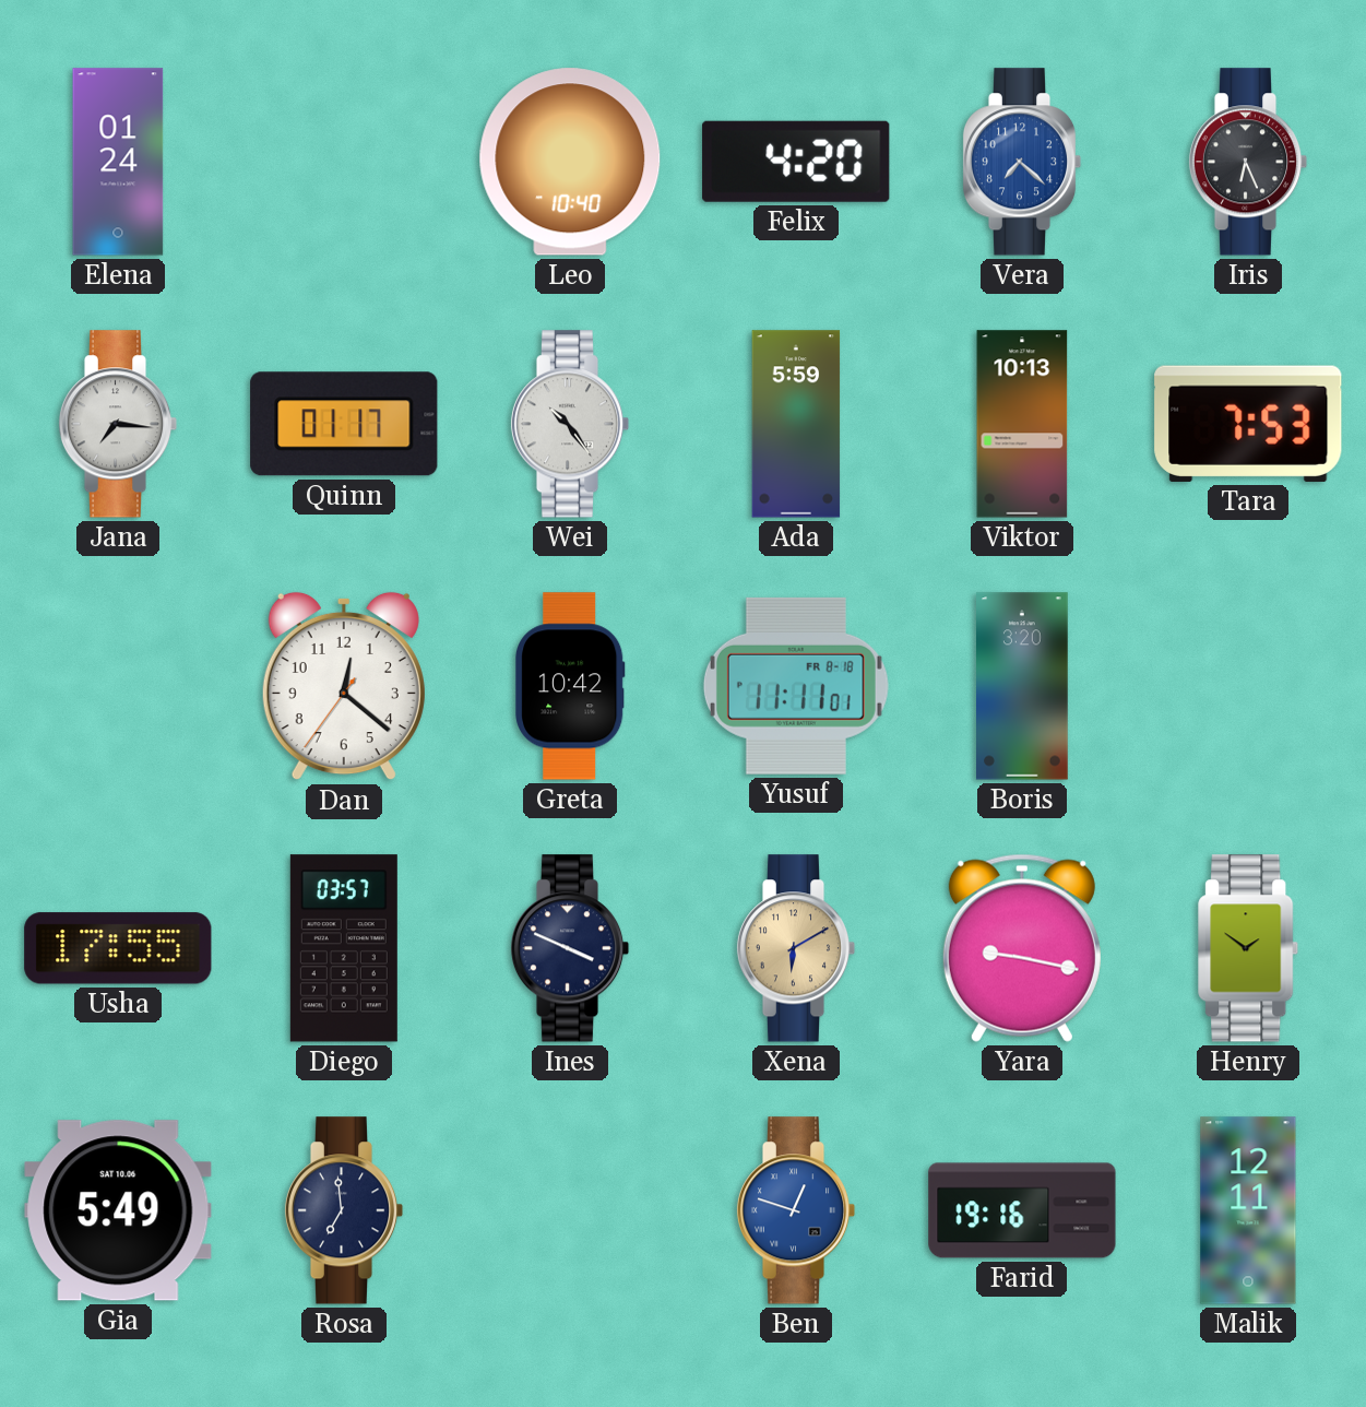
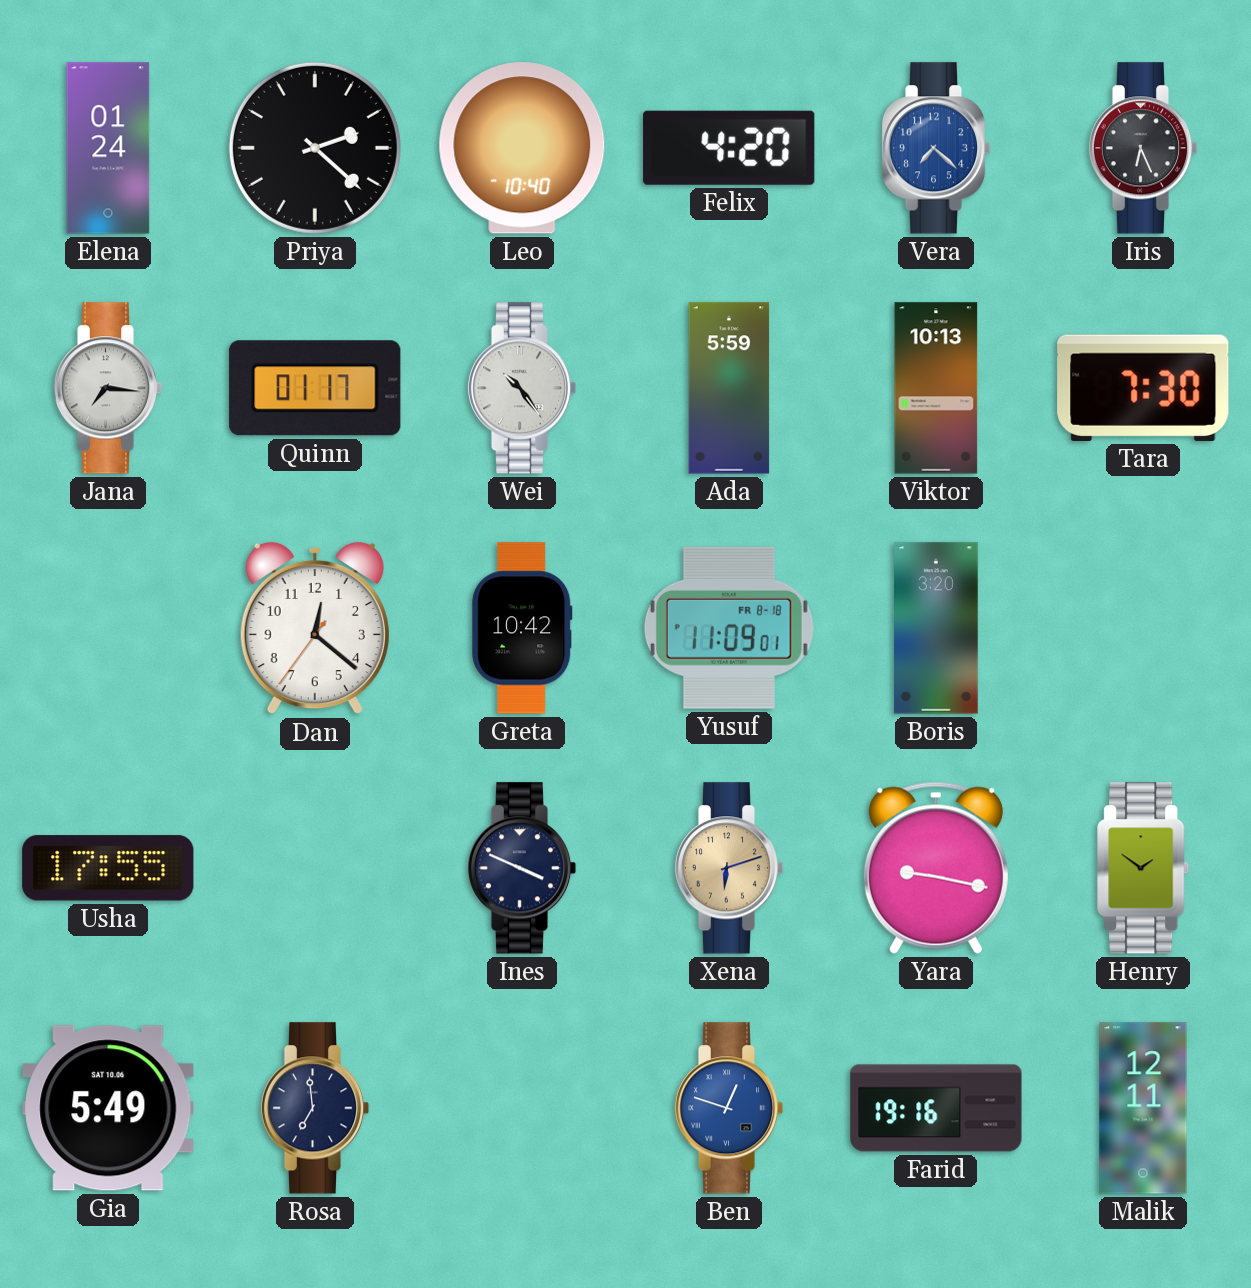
Priya: none -> 2:22 (315, 148)
Tara: 7:53 -> 7:30 (1143, 388)
Yusuf: 11:11 -> 11:09 (729, 628)
Diego: 03:57 -> none (344, 948)
Xena: 6:10 -> 6:12 (729, 868)
